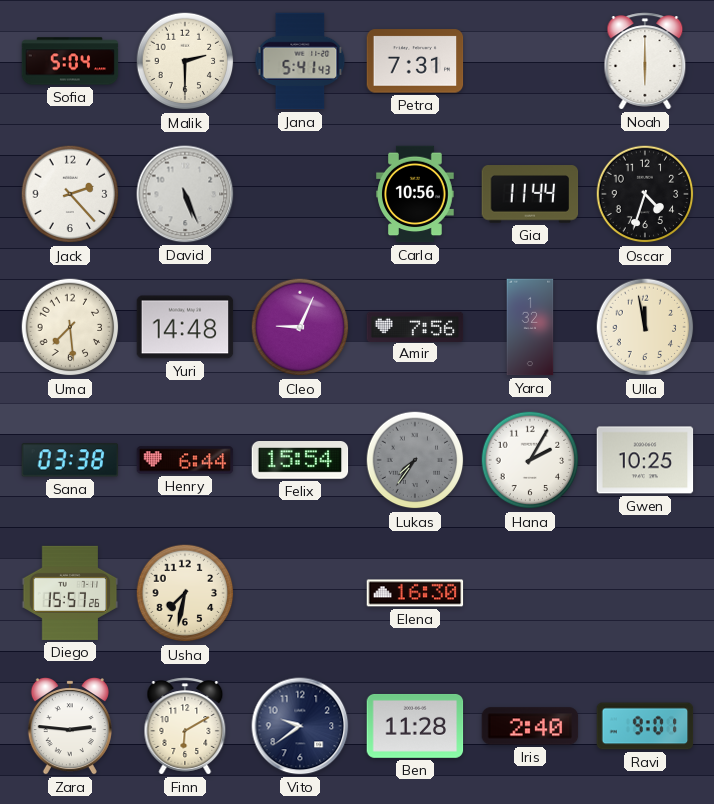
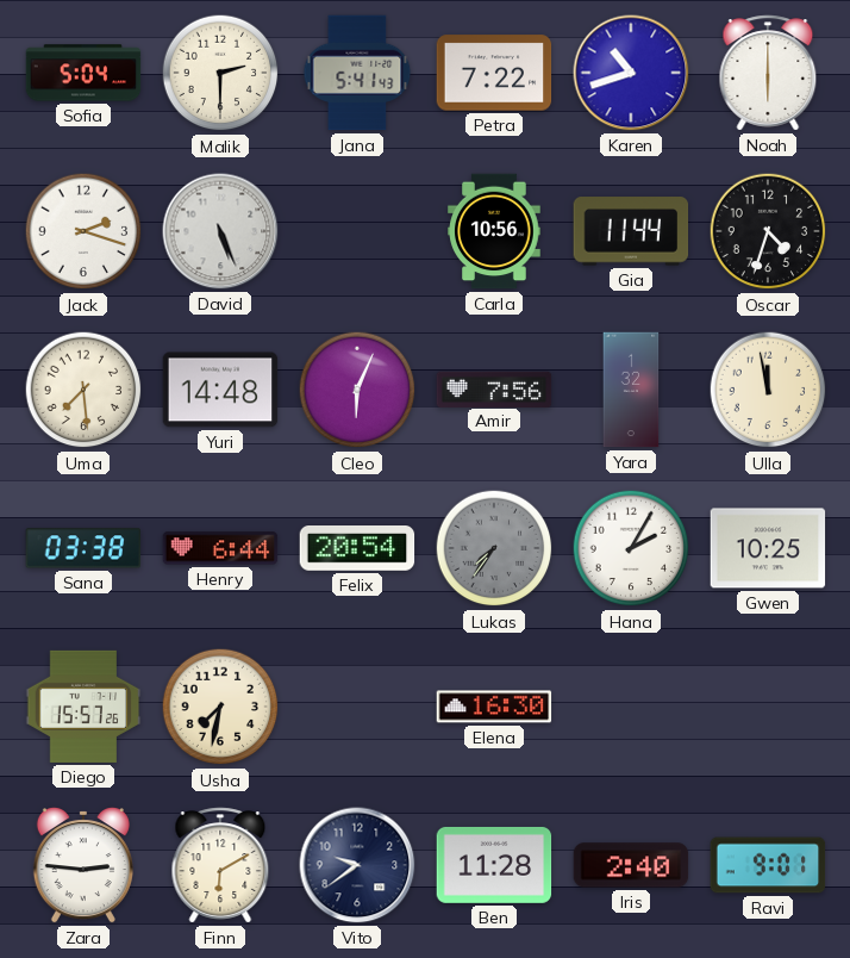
Petra: 7:31 -> 7:22 (494, 73)
Karen: none -> 10:42 (631, 73)
Jack: 2:23 -> 2:18 (83, 231)
Cleo: 9:04 -> 6:04 (357, 390)
Felix: 15:54 -> 20:54 (357, 549)
